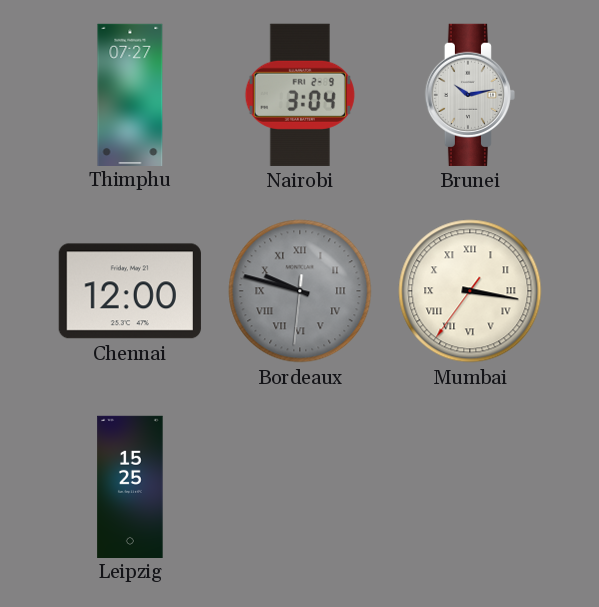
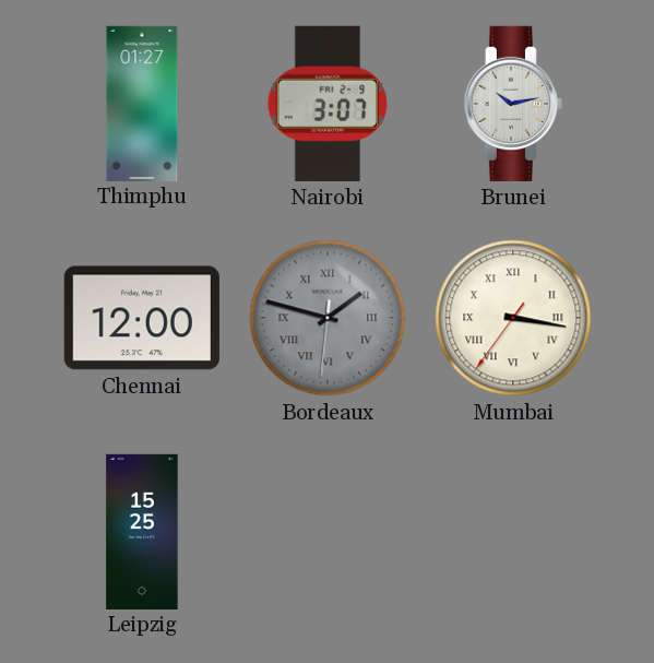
Thimphu: 07:27 -> 01:27 (142, 103)
Nairobi: 3:04 -> 3:07 (328, 104)
Bordeaux: 9:47 -> 1:47 (328, 318)
